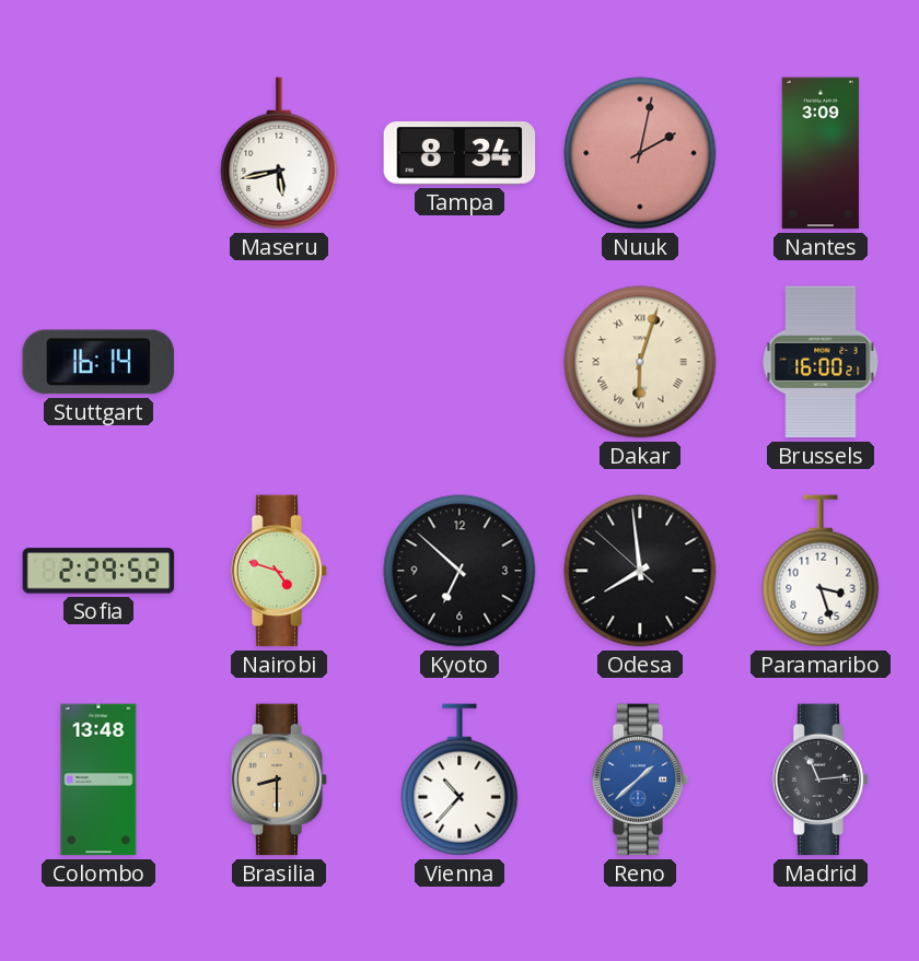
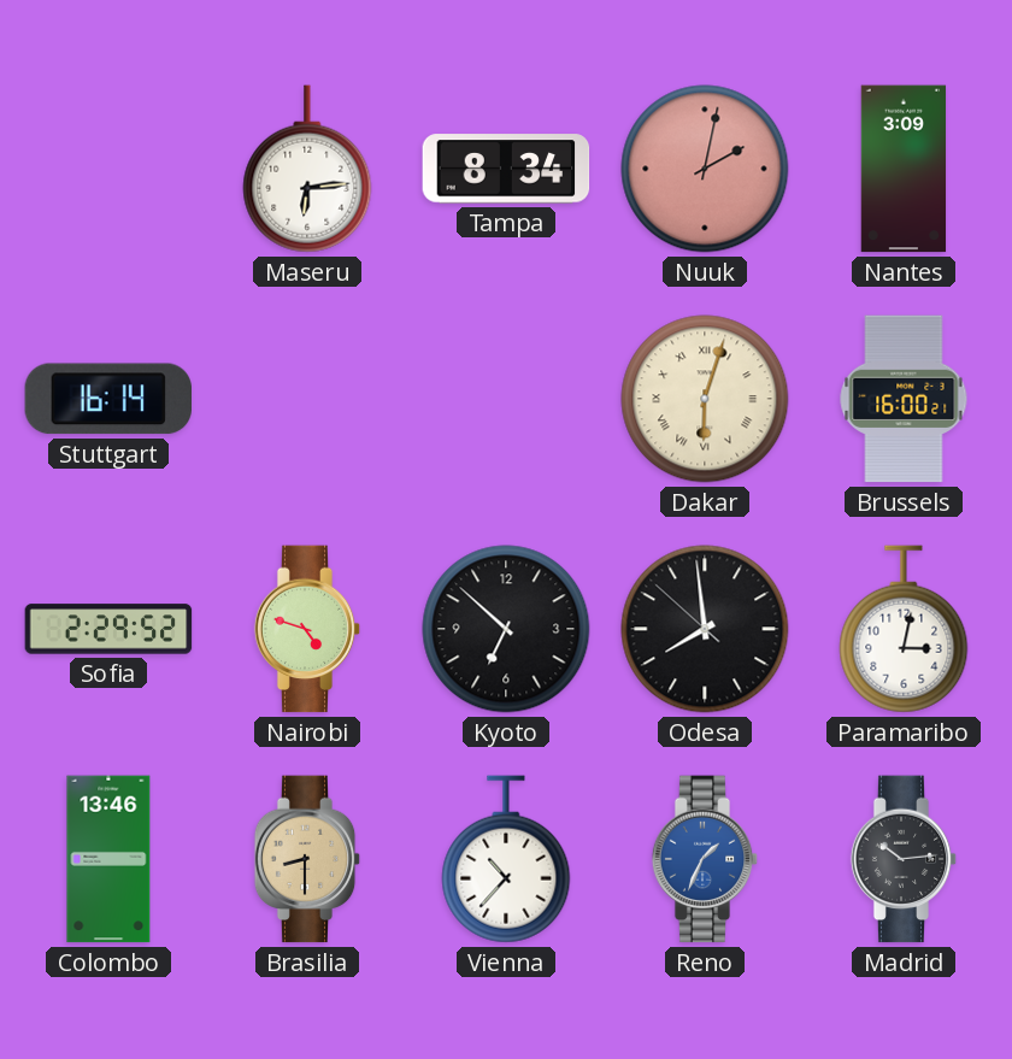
Maseru: 5:43 -> 6:14 (307, 169)
Paramaribo: 3:27 -> 3:02 (904, 629)
Colombo: 13:48 -> 13:46 (108, 859)
Reno: 1:38 -> 1:34 (705, 859)
Madrid: 11:14 -> 10:14 (904, 859)
